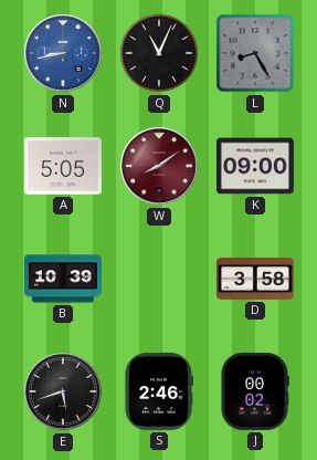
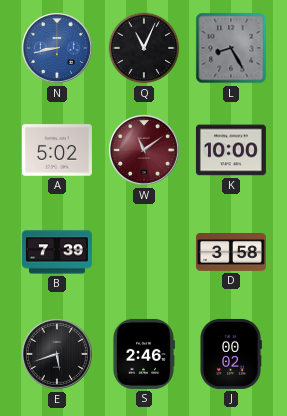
A: 5:05 -> 5:02 (57, 150)
W: 8:09 -> 11:09 (144, 150)
K: 09:00 -> 10:00 (231, 150)
B: 10:39 -> 7:39 (57, 252)
